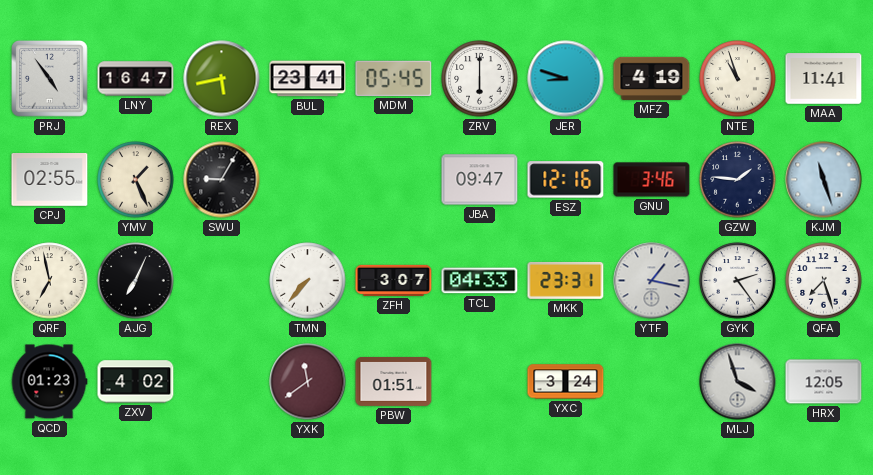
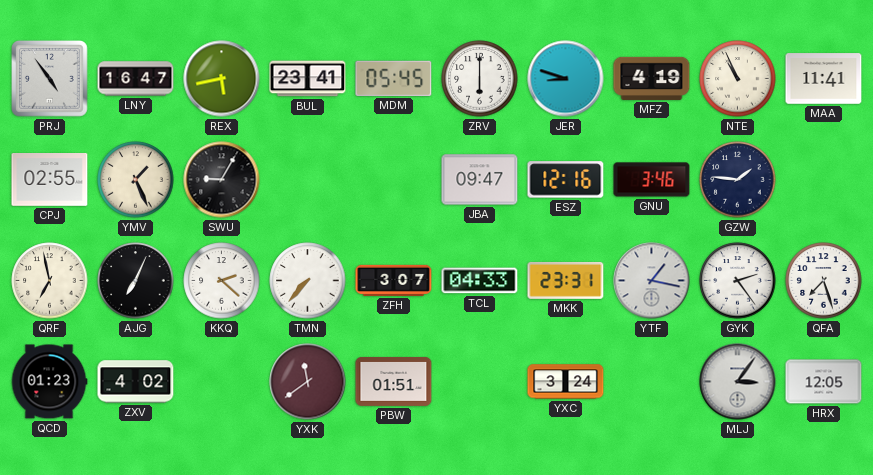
NTE: 10:57 -> 10:56 (738, 79)
KJM: 11:27 -> none (824, 180)
KKQ: none -> 2:22 (222, 281)
MLJ: 3:57 -> 3:06 (738, 382)
